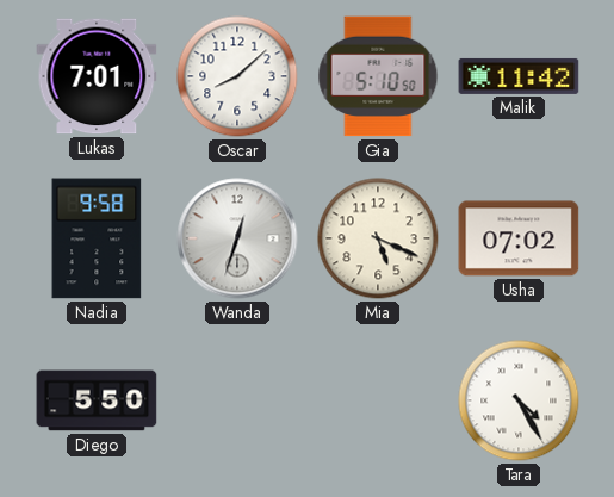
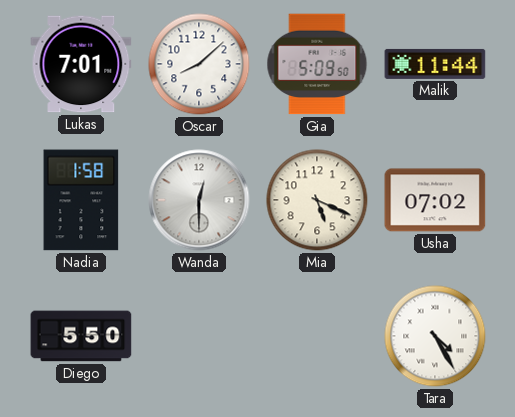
Gia: 5:10 -> 5:09 (317, 64)
Malik: 11:42 -> 11:44 (435, 64)
Nadia: 9:58 -> 1:58 (81, 200)
Wanda: 12:33 -> 12:30 (199, 200)
